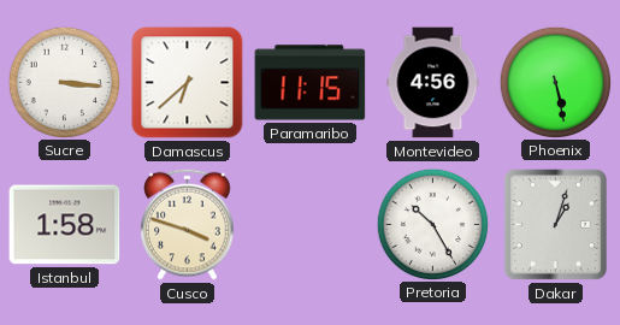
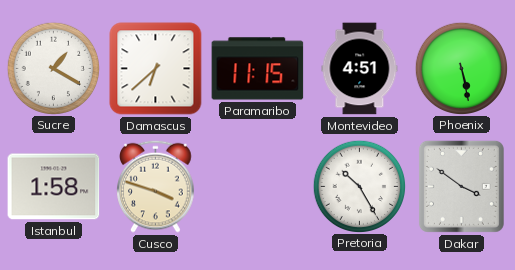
Sucre: 3:16 -> 1:20 (53, 68)
Montevideo: 4:56 -> 4:51 (360, 69)
Dakar: 1:03 -> 3:51 (461, 186)
